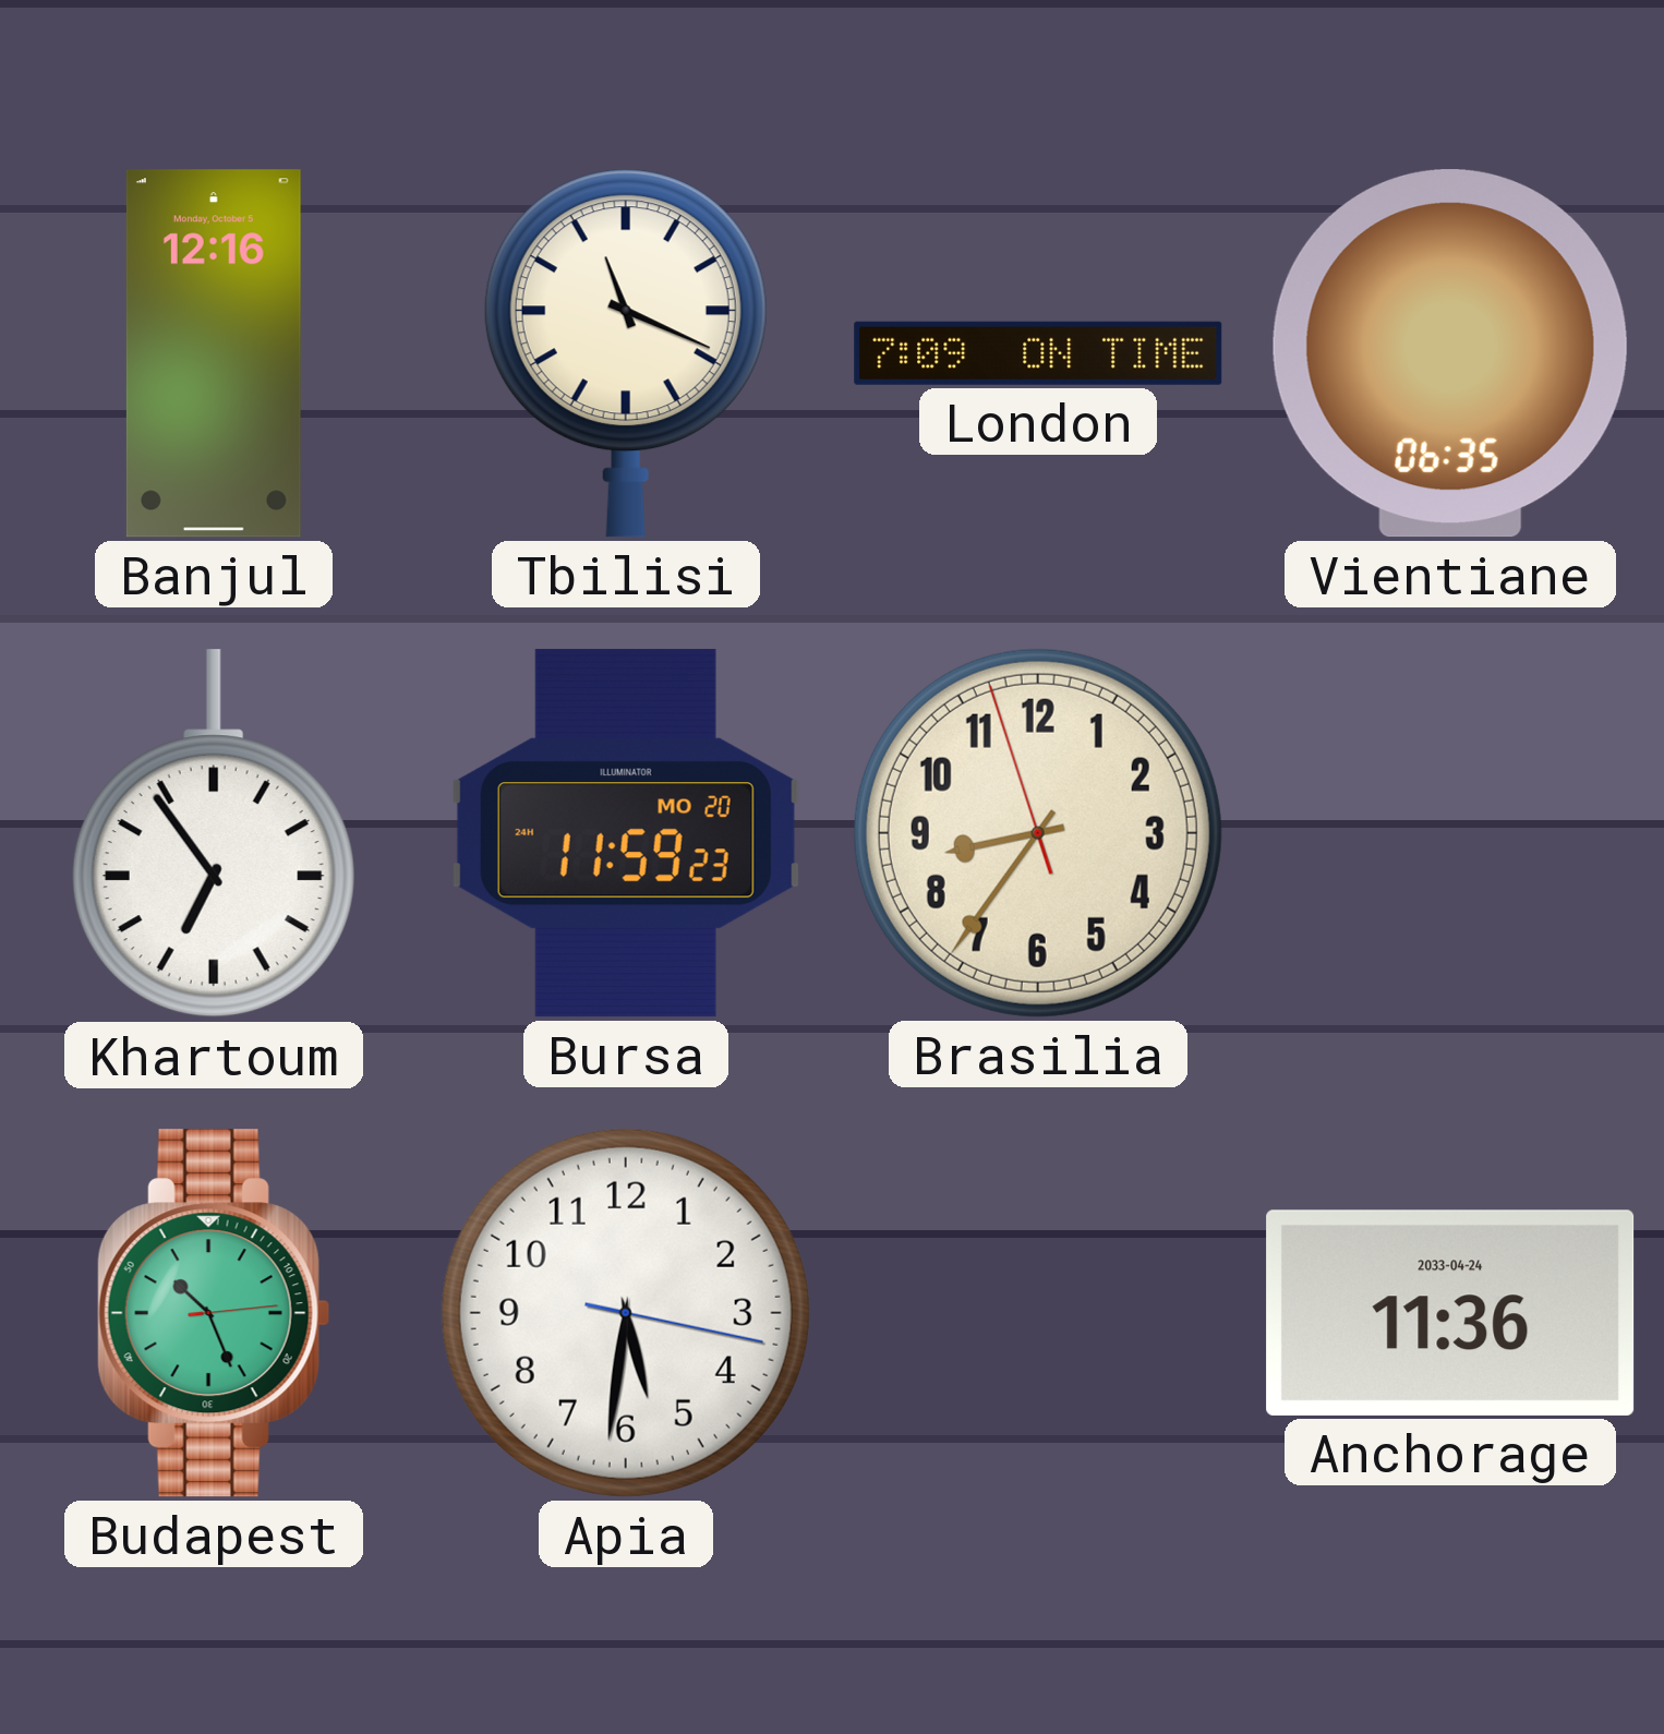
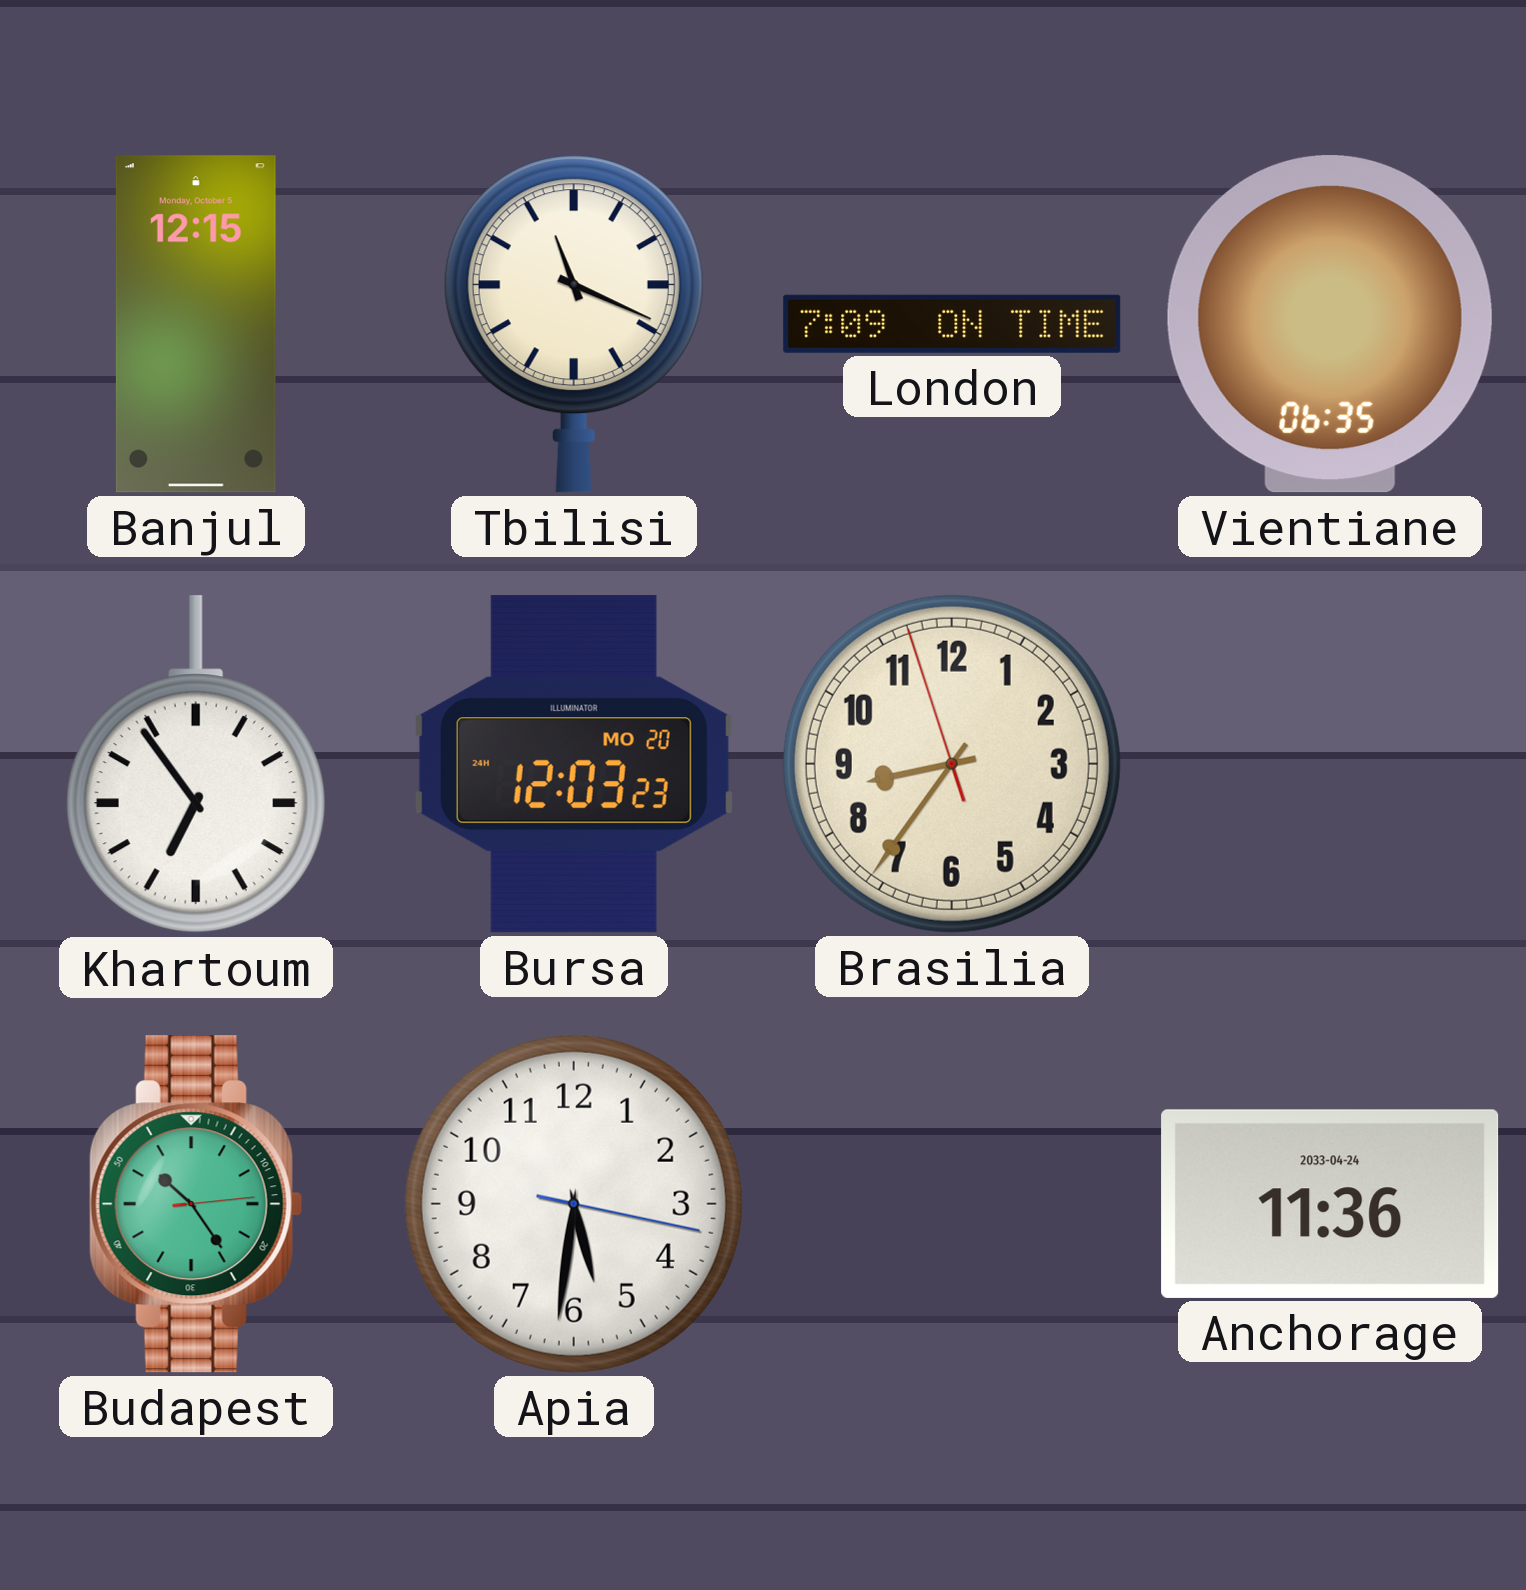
Banjul: 12:16 -> 12:15 (196, 324)
Bursa: 11:59 -> 12:03 (574, 764)
Budapest: 10:26 -> 10:24 (196, 1204)
